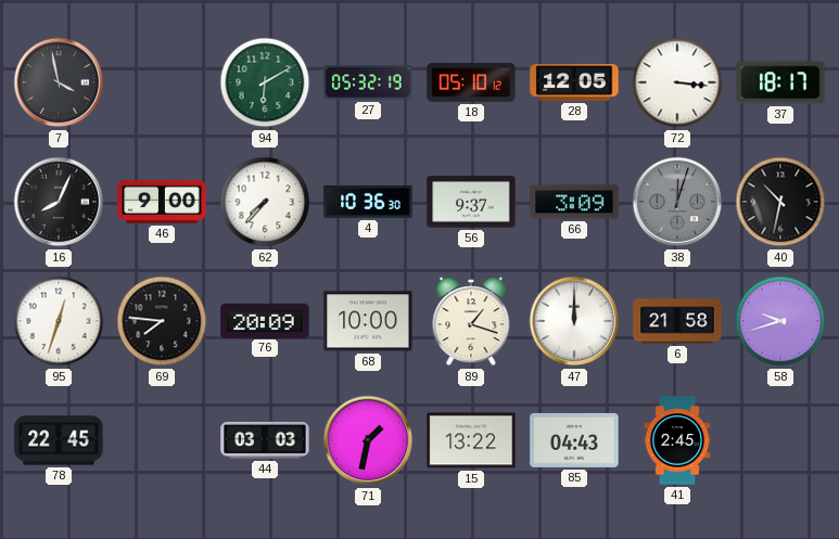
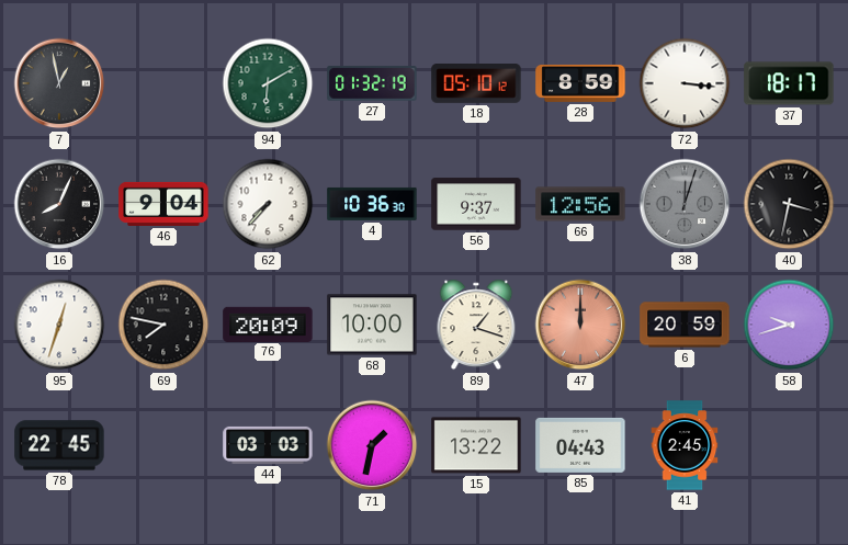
7: 3:58 -> 12:58 (59, 83)
27: 05:32 -> 01:32 (372, 83)
28: 12:05 -> 8:59 (580, 83)
46: 9:00 -> 9:04 (163, 204)
66: 3:09 -> 12:56 (580, 204)
40: 10:32 -> 3:32 (789, 204)
69: 7:46 -> 7:47 (163, 325)
47 dial: white -> salmon (580, 325)
6: 21:58 -> 20:59 (685, 325)
